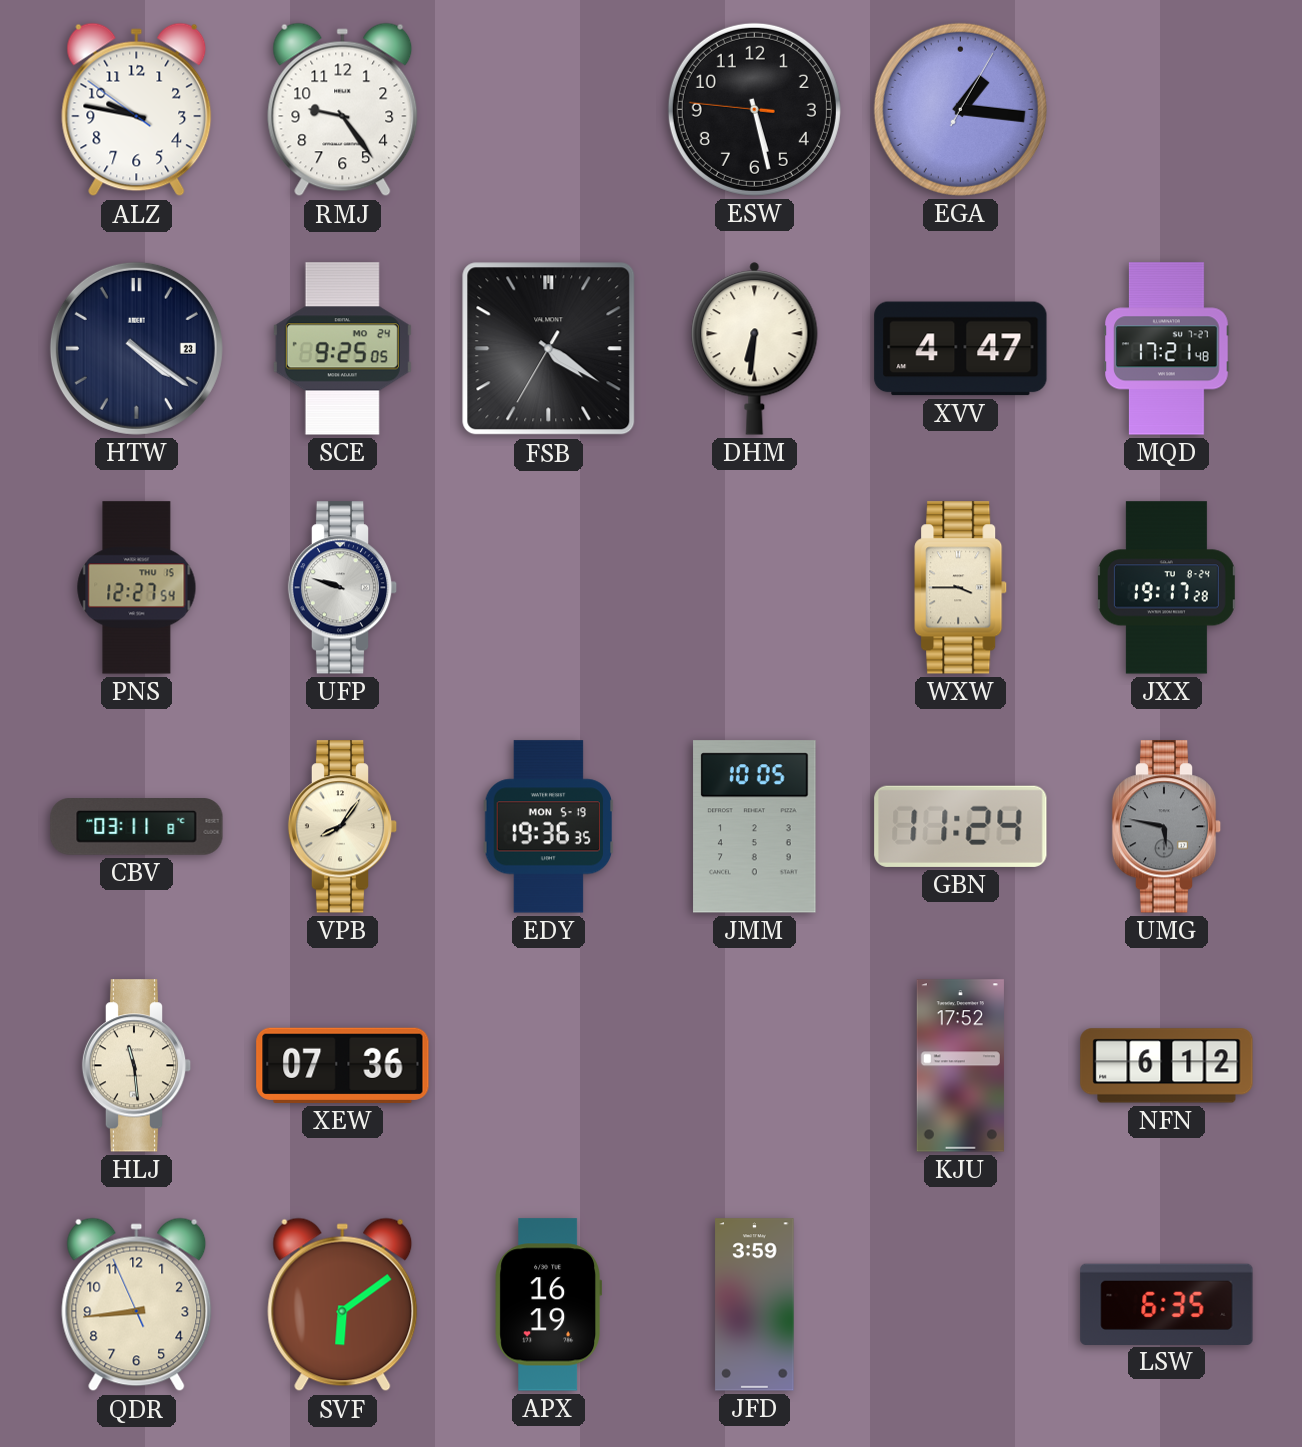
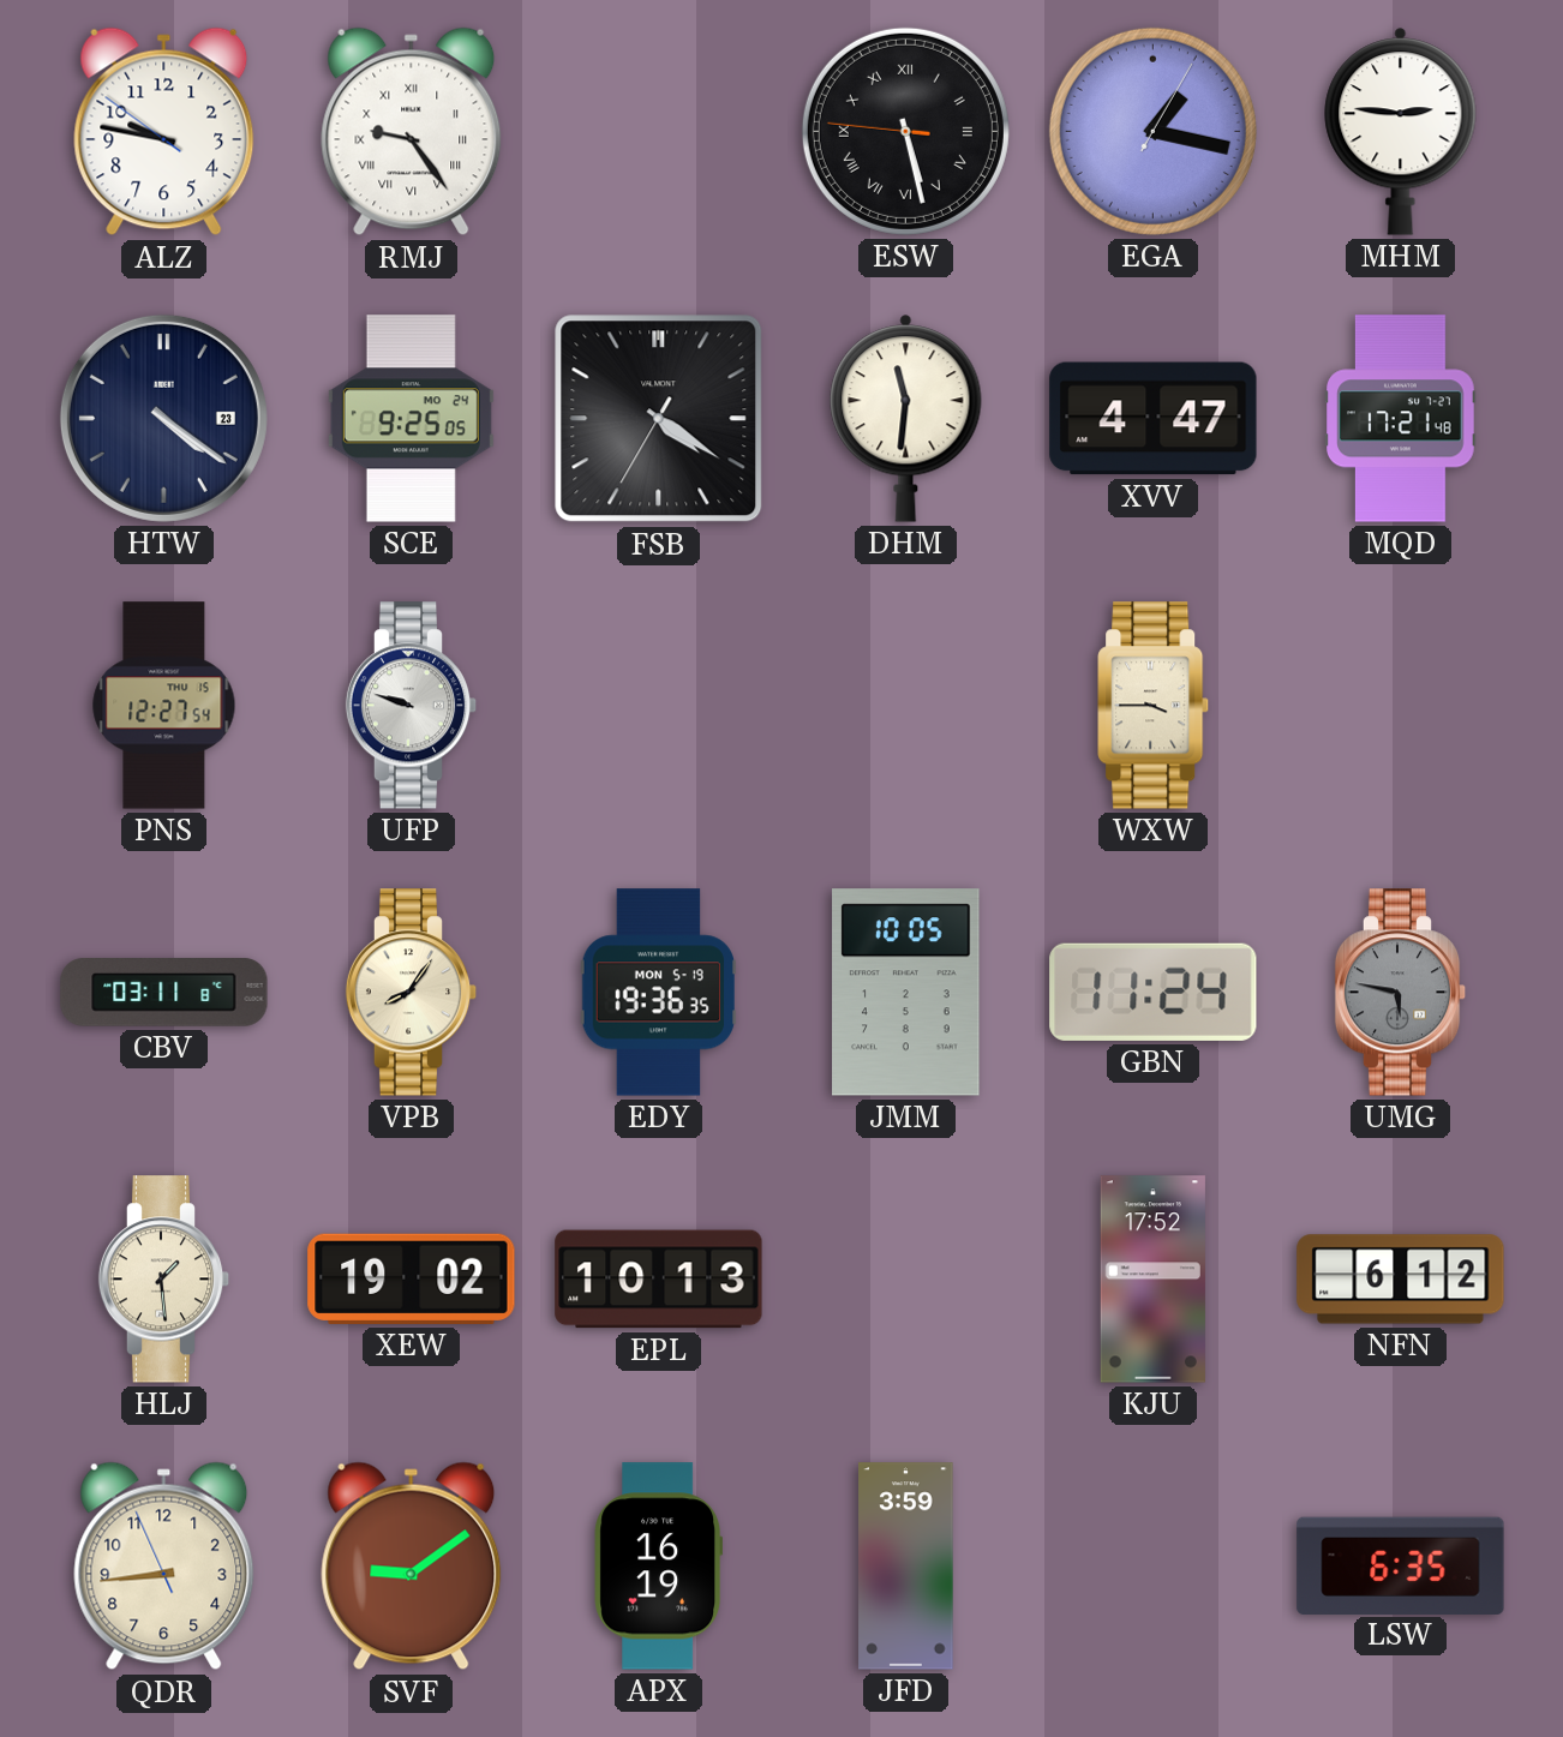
RMJ numerals: Arabic -> Roman (412, 132)
ESW numerals: Arabic -> Roman (905, 131)
EGA: 1:16 -> 1:17 (1152, 131)
MHM: none -> 2:46 (1401, 132)
DHM: 6:31 -> 11:31 (906, 419)
JXX: 19:17 -> none (1166, 588)
HLJ: 11:29 -> 1:29 (164, 1280)
XEW: 07:36 -> 19:02 (412, 1278)
EPL: none -> 10:13 (659, 1280)
SVF: 6:09 -> 9:09 (412, 1567)
